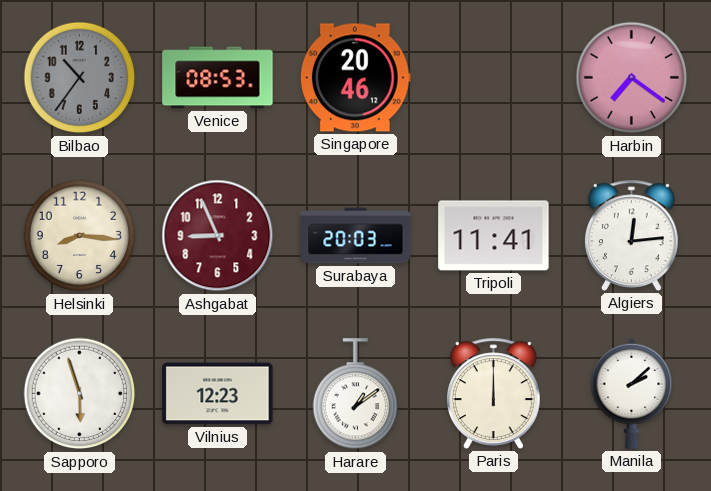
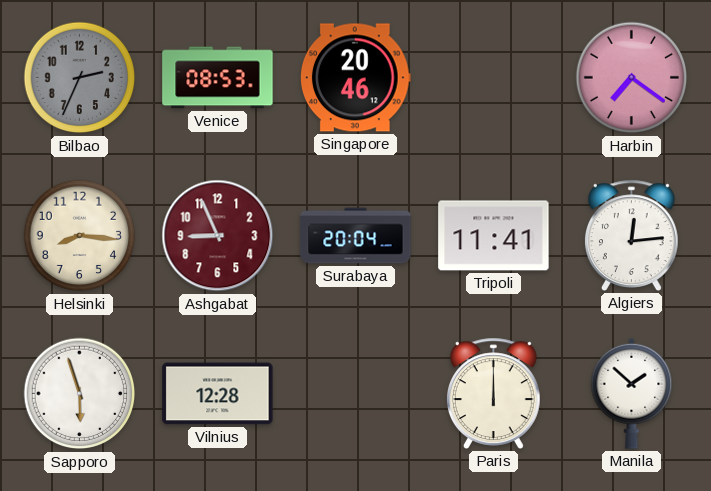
Bilbao: 10:36 -> 2:34 (80, 78)
Surabaya: 20:03 -> 20:04 (356, 236)
Vilnius: 12:23 -> 12:28 (218, 394)
Harare: 1:09 -> none (355, 394)
Manila: 2:08 -> 1:52 (632, 393)
